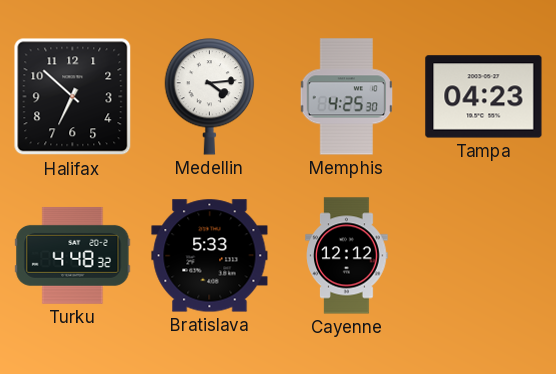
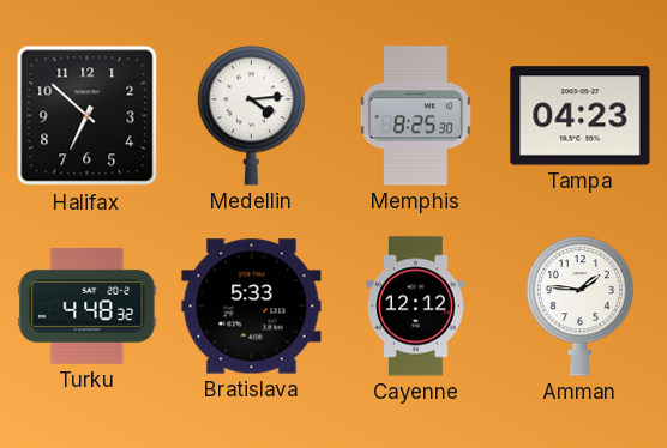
Memphis: 4:25 -> 8:25 (415, 116)
Amman: none -> 1:46 (581, 307)
